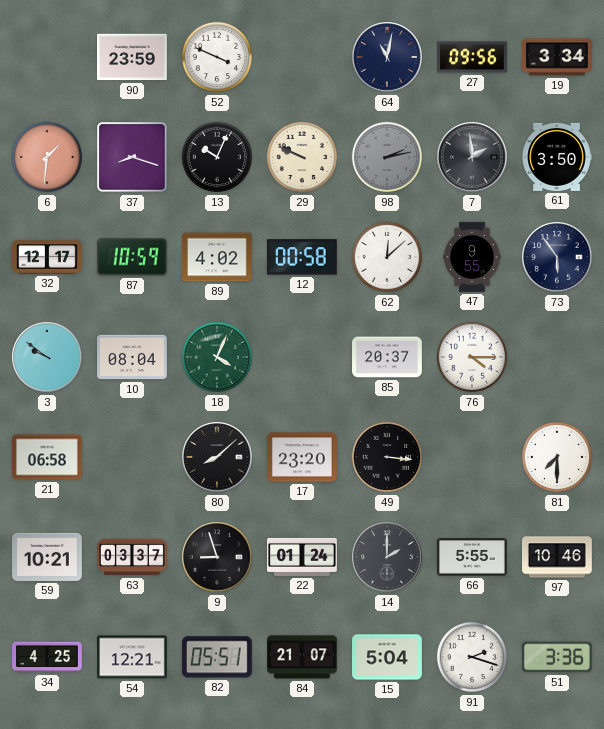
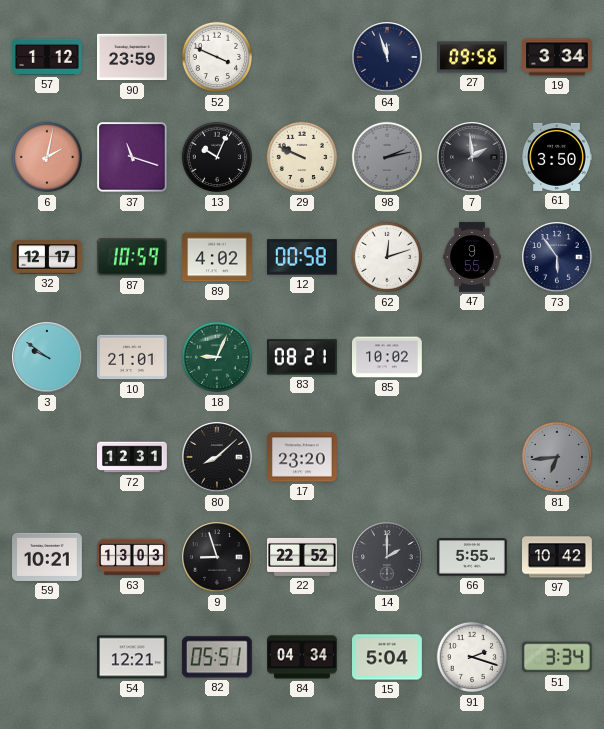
57: none -> 1:12 (48, 57)
64: 11:02 -> 11:57 (387, 57)
6: 1:31 -> 2:02 (47, 157)
37: 8:18 -> 11:18 (132, 157)
62: 12:08 -> 12:12 (387, 257)
10: 08:04 -> 21:01 (133, 357)
18: 4:04 -> 9:04 (217, 357)
83: none -> 08:21 (303, 357)
85: 20:37 -> 10:02 (388, 357)
76: 4:15 -> none (472, 357)
21: 06:58 -> none (48, 457)
72: none -> 12:31 (133, 457)
49: 3:16 -> none (387, 457)
81: 7:30 -> 6:44 (557, 457)
81 dial: white -> grey (557, 457)
63: 03:37 -> 13:03 (132, 557)
22: 01:24 -> 22:52 (303, 557)
97: 10:46 -> 10:42 (558, 557)
34: 4:25 -> none (47, 657)
84: 21:07 -> 04:34 (303, 657)
51: 3:36 -> 3:34 (557, 657)
